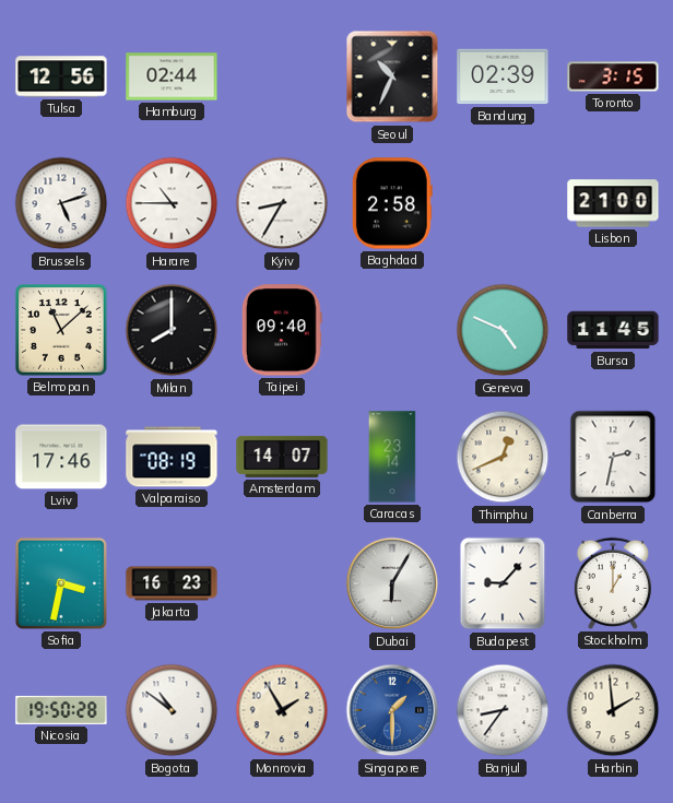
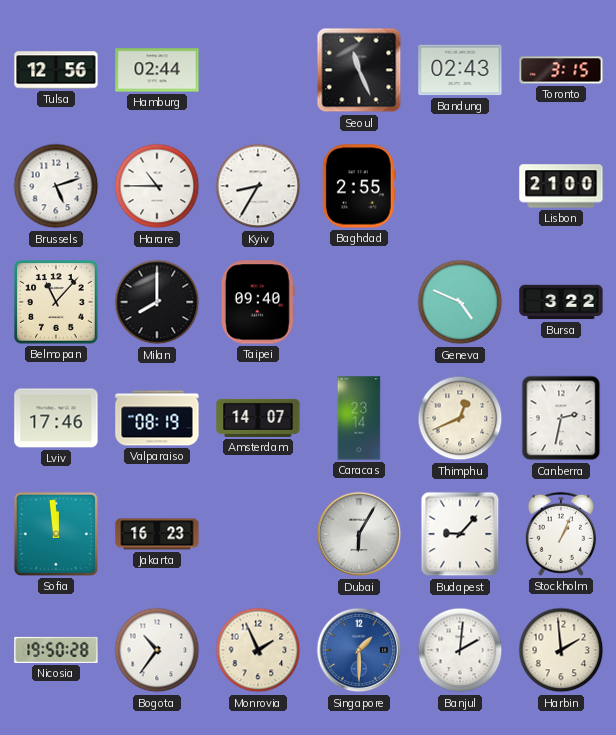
Seoul: 10:34 -> 11:26 (359, 70)
Bandung: 02:39 -> 02:43 (460, 70)
Baghdad: 2:58 -> 2:55 (359, 186)
Belmopan: 11:08 -> 11:07 (57, 303)
Bursa: 11:45 -> 3:22 (561, 302)
Sofia: 3:32 -> 11:59 (56, 534)
Stockholm: 1:00 -> 1:04 (561, 534)
Bogota: 10:51 -> 10:36 (157, 650)
Monrovia: 1:55 -> 1:56 (258, 650)
Banjul: 8:36 -> 2:01 (460, 650)
